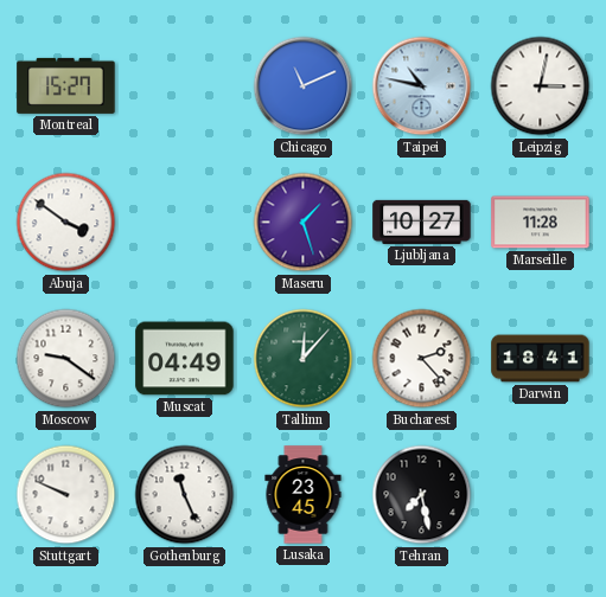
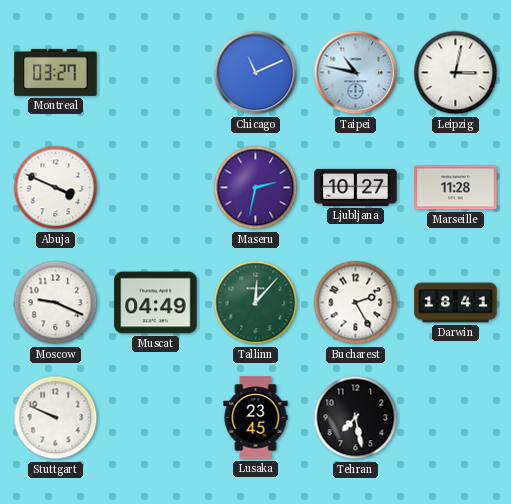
Montreal: 15:27 -> 03:27 (56, 72)
Abuja: 3:51 -> 3:49 (56, 188)
Maseru: 1:27 -> 2:32 (256, 188)
Moscow: 9:21 -> 9:19 (56, 303)
Bucharest: 2:23 -> 2:25 (356, 303)
Gothenburg: 11:26 -> none (185, 495)
